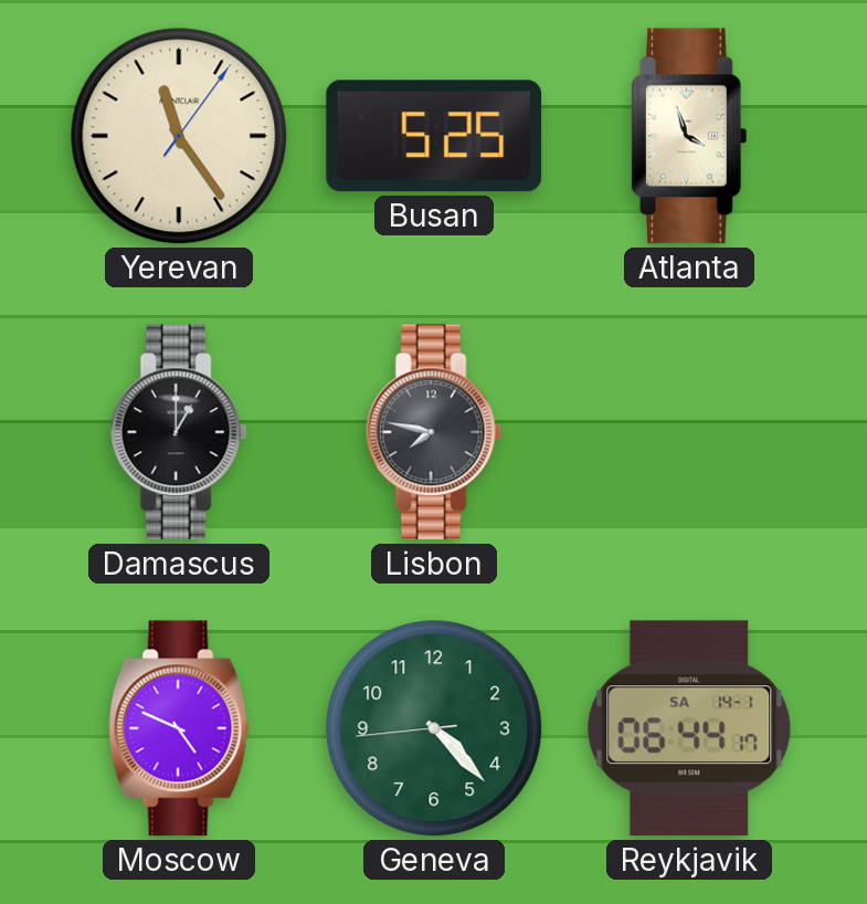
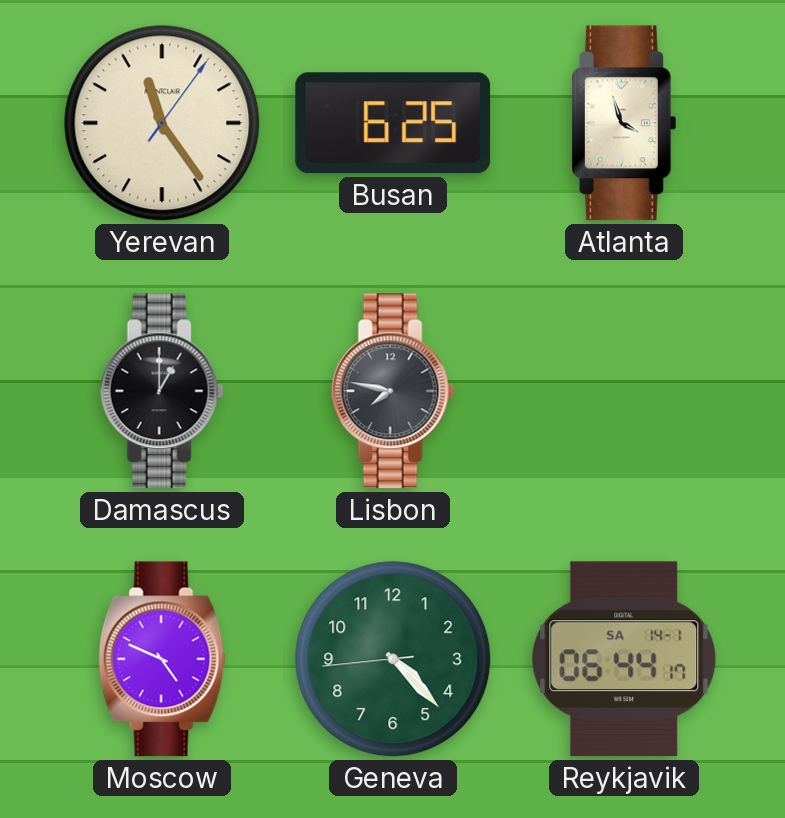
Busan: 5:25 -> 6:25 (393, 123)
